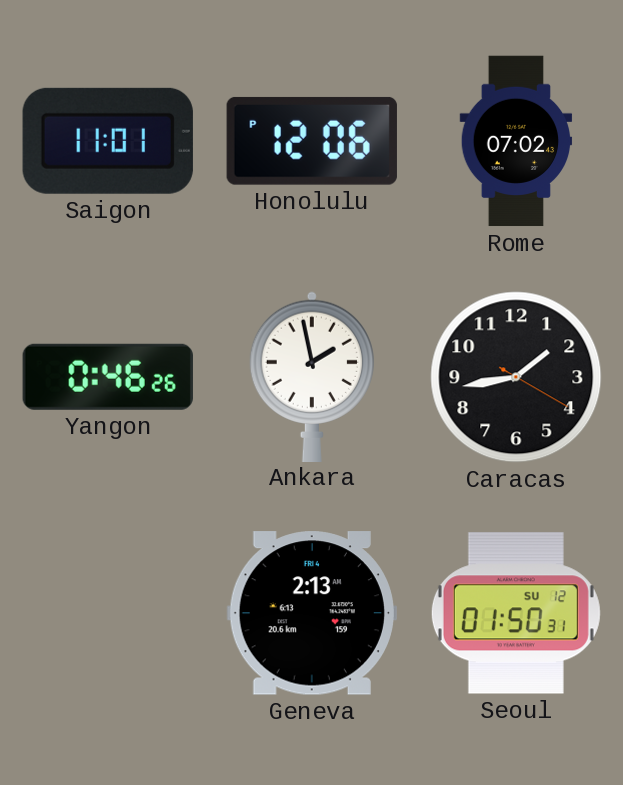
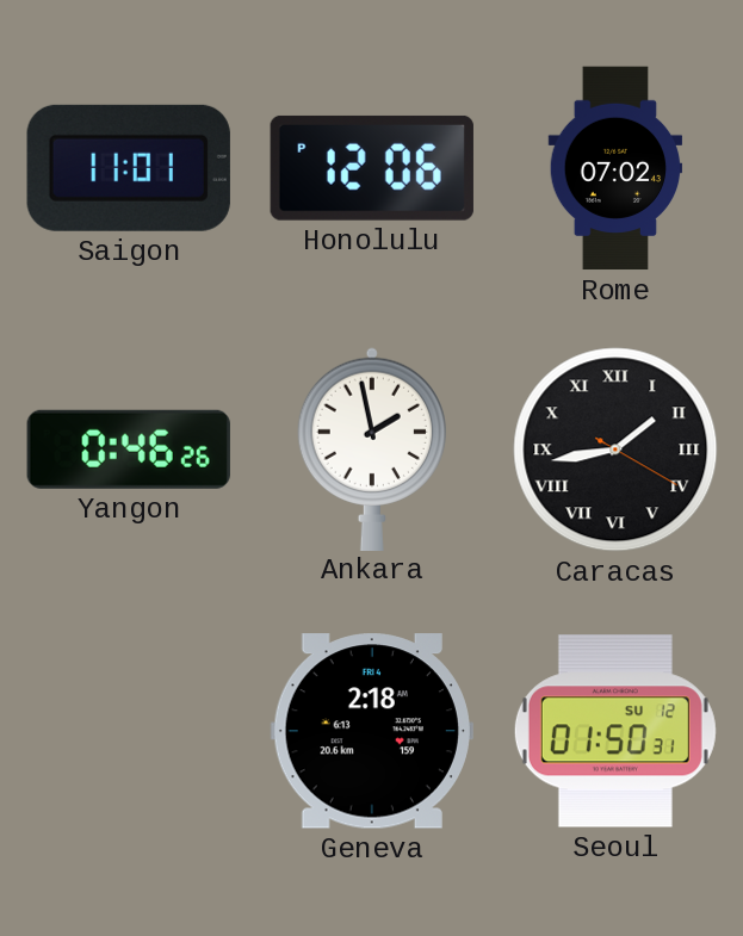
Caracas numerals: Arabic -> Roman (615, 450)
Geneva: 2:13 -> 2:18 (372, 731)
